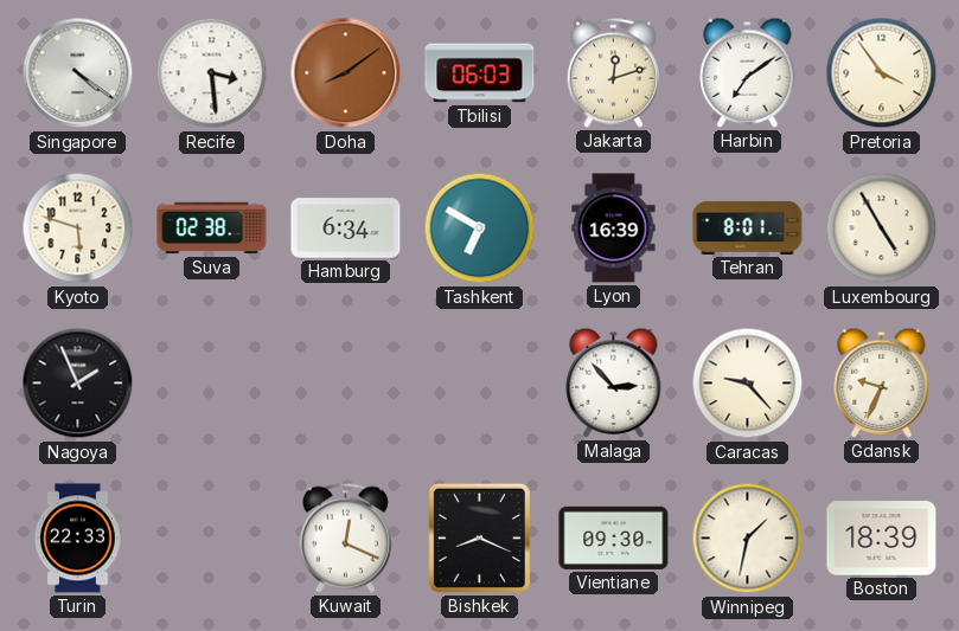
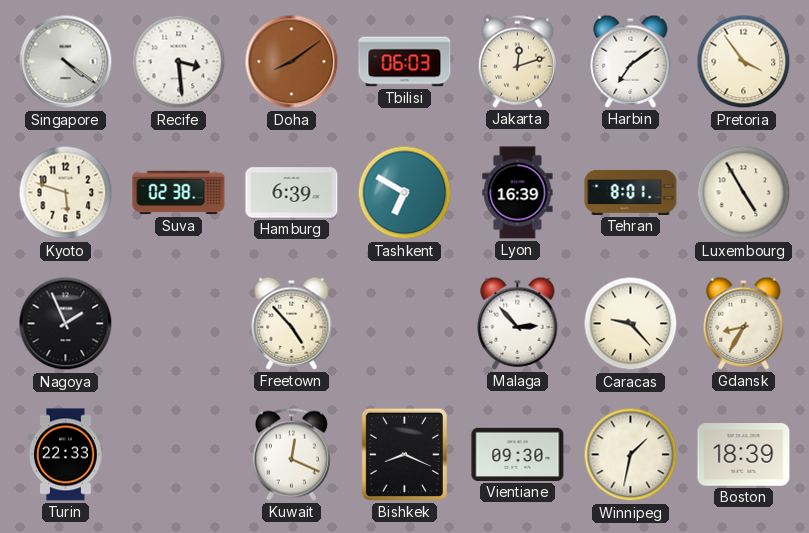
Hamburg: 6:34 -> 6:39 (292, 193)
Freetown: none -> 4:53 (292, 323)
Gdansk: 9:34 -> 8:35 (744, 323)
